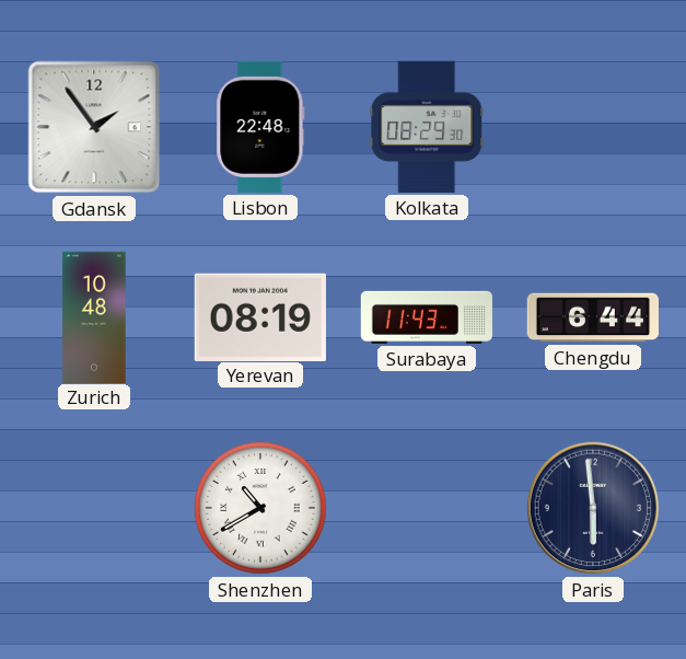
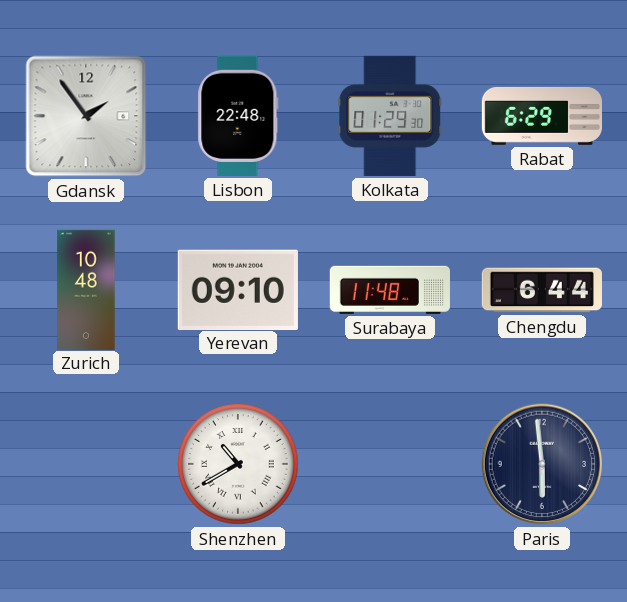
Kolkata: 08:29 -> 01:29 (390, 116)
Rabat: none -> 6:29 (541, 116)
Yerevan: 08:19 -> 09:10 (238, 289)
Surabaya: 11:43 -> 11:48 (390, 290)
